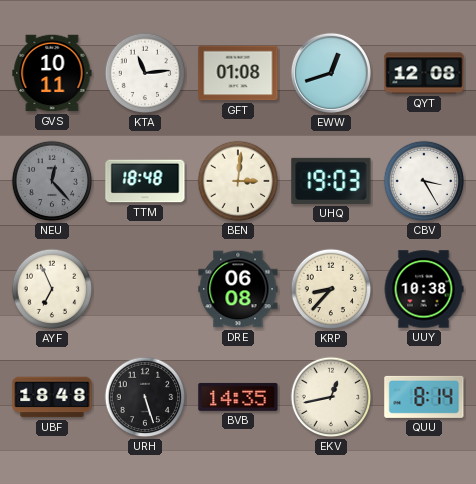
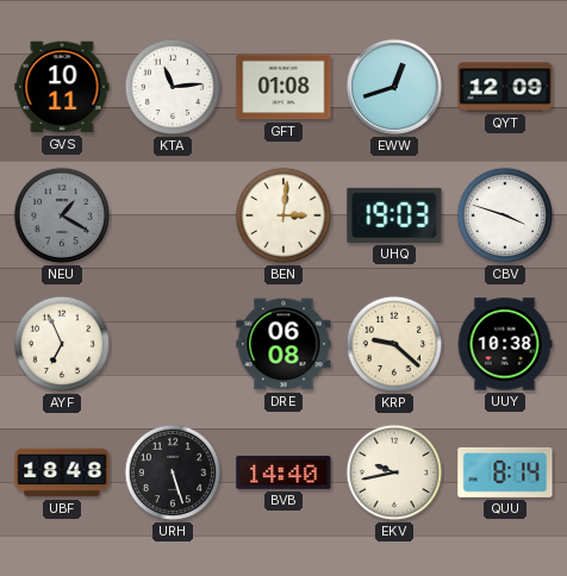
QYT: 12:08 -> 12:09 (505, 87)
NEU: 12:23 -> 1:20 (62, 215)
TTM: 18:48 -> none (145, 181)
CBV: 3:25 -> 3:48 (505, 215)
KRP: 8:37 -> 9:22 (394, 344)
BVB: 14:35 -> 14:40 (283, 472)
EKV: 12:43 -> 9:43 (394, 472)
